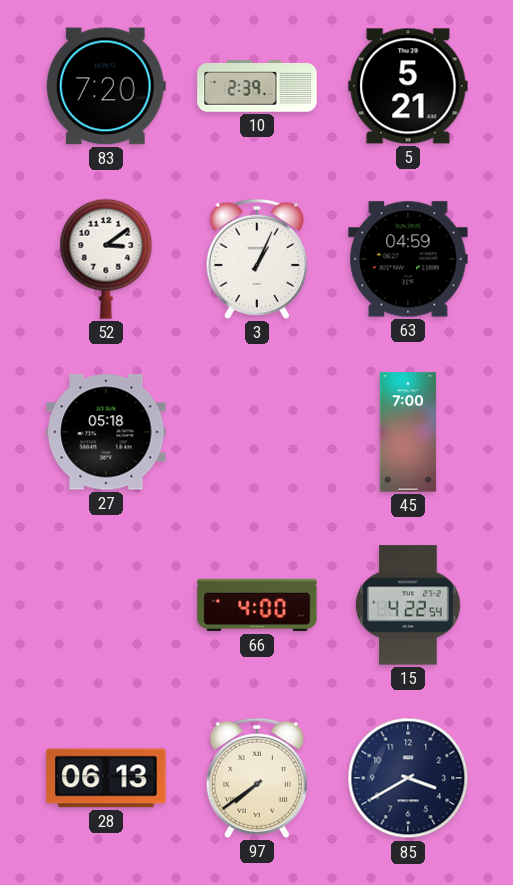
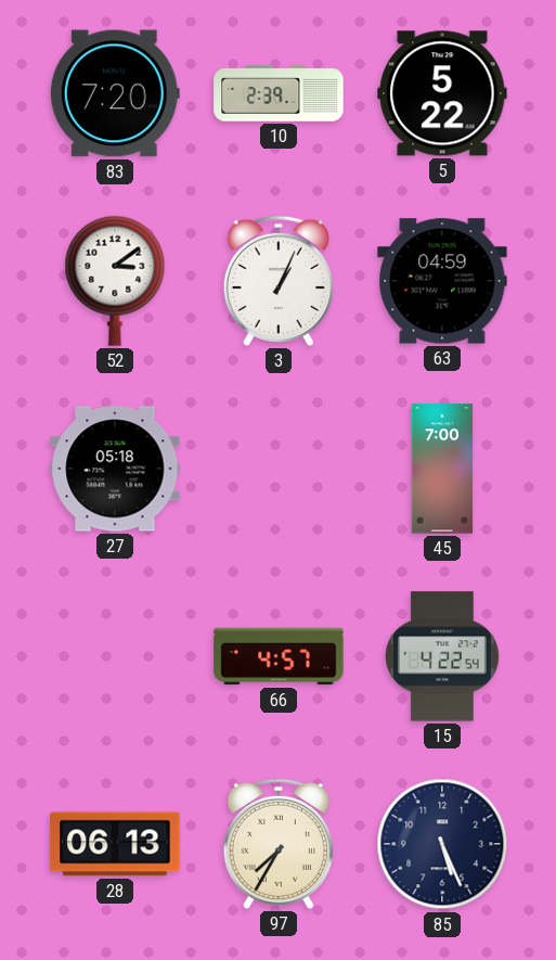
5: 5:21 -> 5:22 (442, 93)
66: 4:00 -> 4:57 (279, 656)
97: 7:39 -> 7:35 (279, 844)
85: 3:40 -> 5:26 (442, 844)
